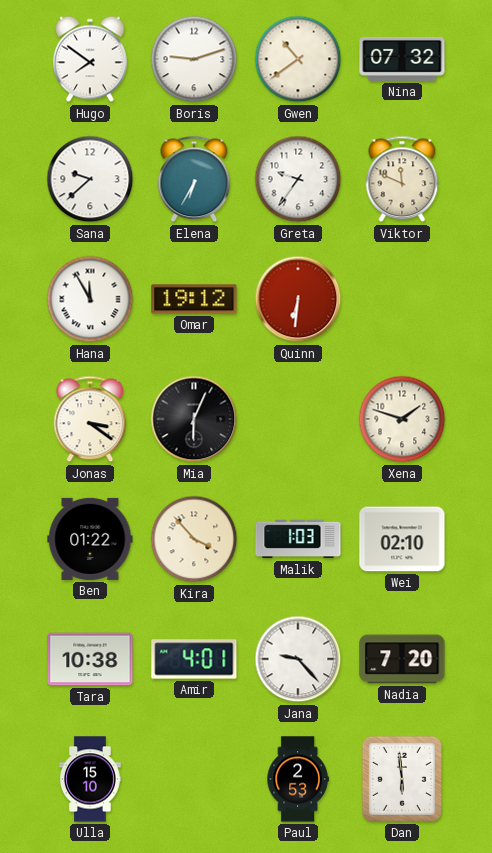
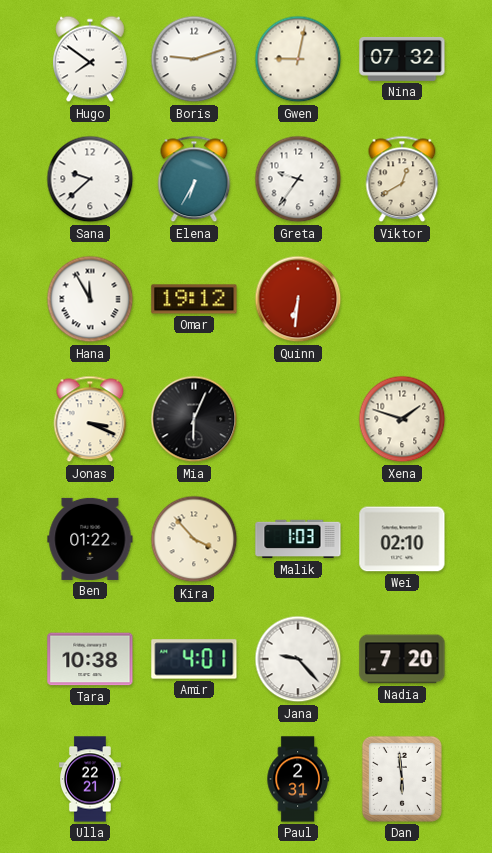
Gwen: 10:39 -> 9:02 (298, 59)
Viktor: 11:49 -> 12:40 (402, 179)
Jonas: 3:21 -> 3:19 (90, 419)
Ulla: 15:10 -> 22:21 (91, 779)
Paul: 2:53 -> 2:31 (298, 779)
